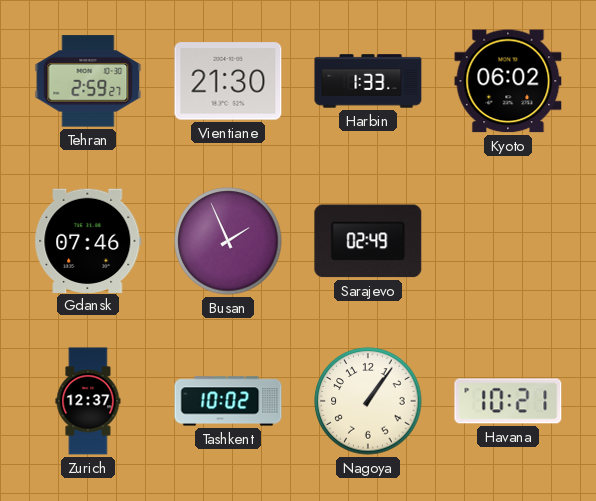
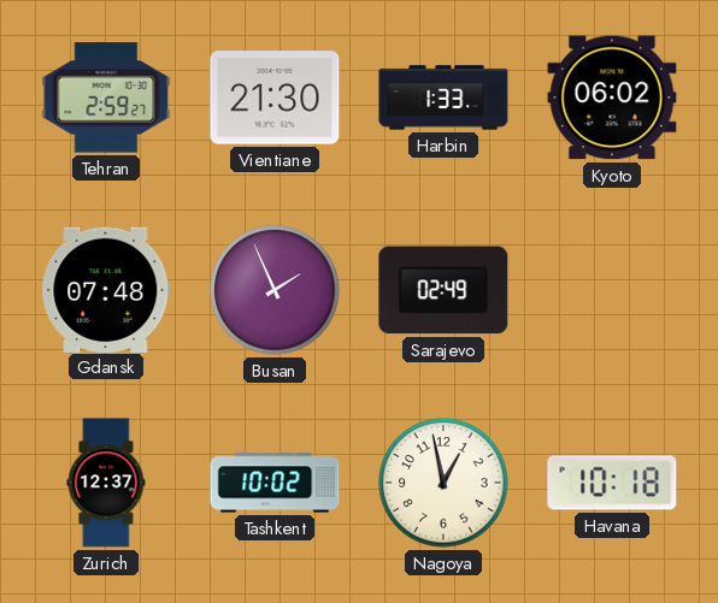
Gdansk: 07:46 -> 07:48 (106, 289)
Nagoya: 1:06 -> 12:58 (443, 483)
Havana: 10:21 -> 10:18 (612, 483)
